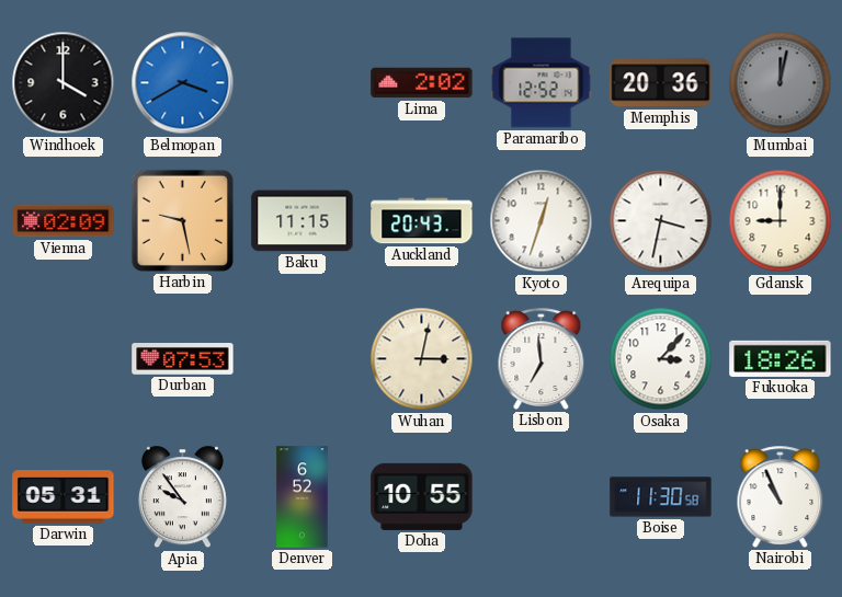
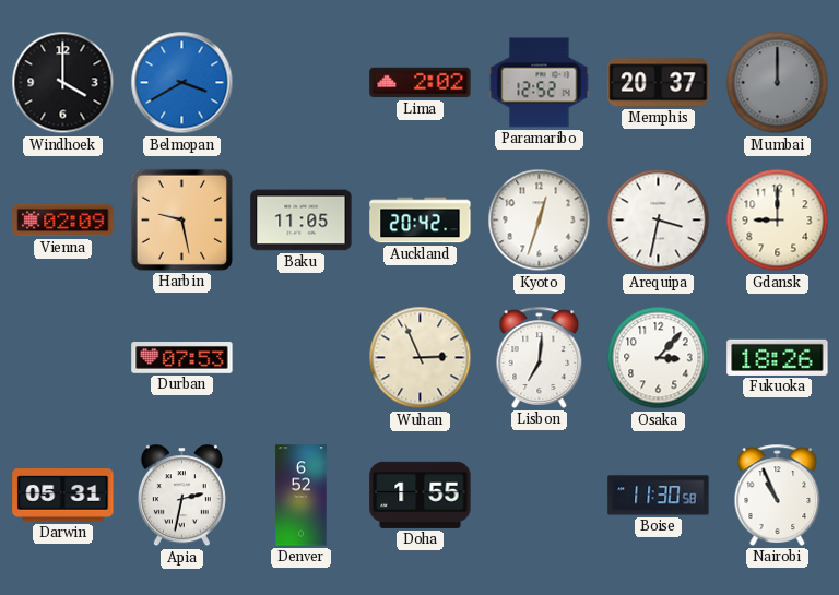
Memphis: 20:36 -> 20:37 (659, 83)
Mumbai: 12:02 -> 12:00 (778, 83)
Baku: 11:15 -> 11:05 (302, 221)
Auckland: 20:43 -> 20:42 (421, 221)
Wuhan: 3:02 -> 2:56 (421, 358)
Lisbon: 6:59 -> 7:01 (540, 357)
Apia: 9:54 -> 2:32 (181, 496)
Doha: 10:55 -> 1:55 (421, 495)
